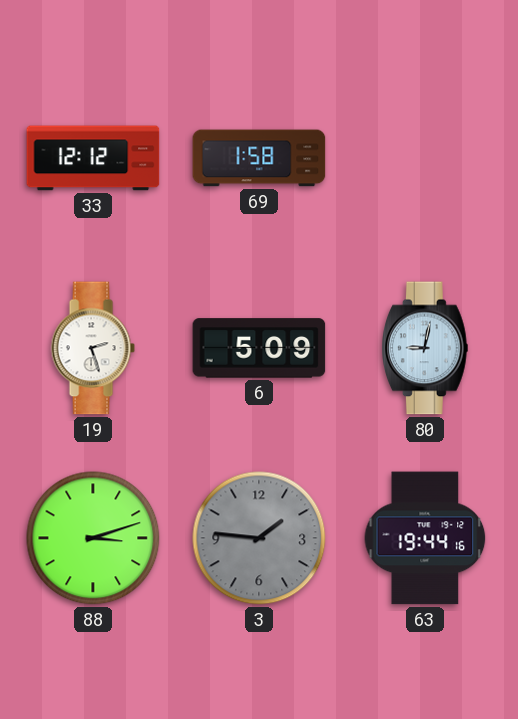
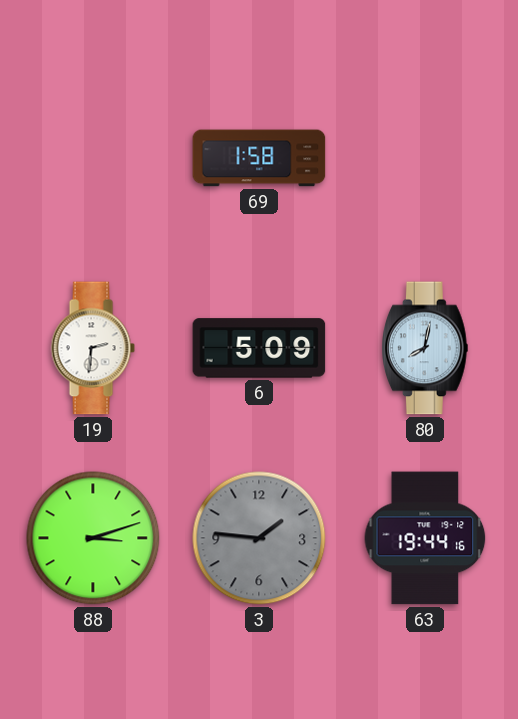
33: 12:12 -> none (93, 158)
19: 2:27 -> 2:31 (93, 348)
80: 9:02 -> 8:02 (426, 348)
